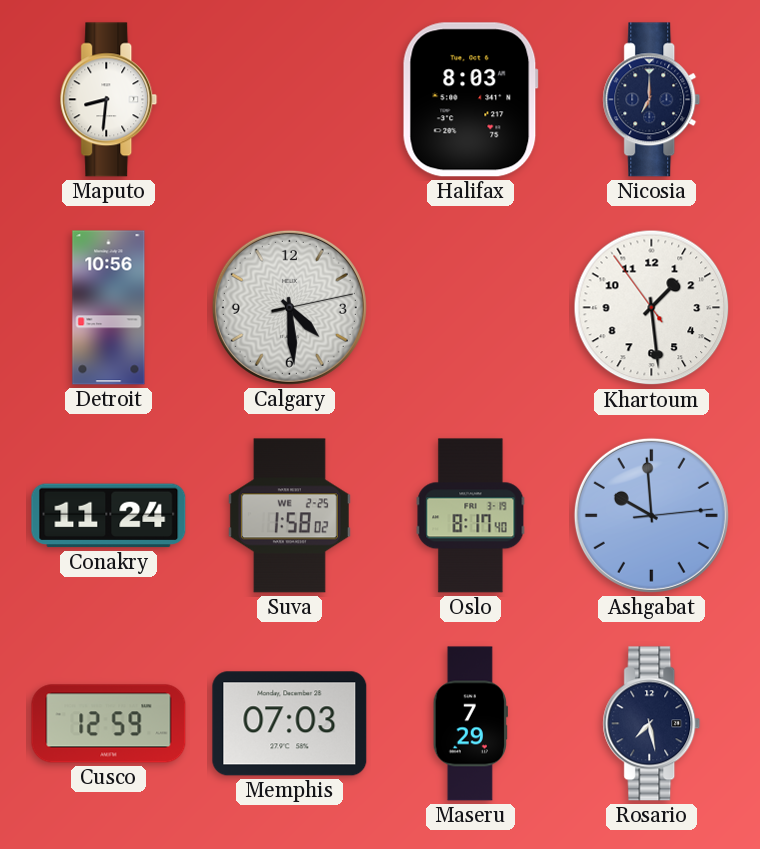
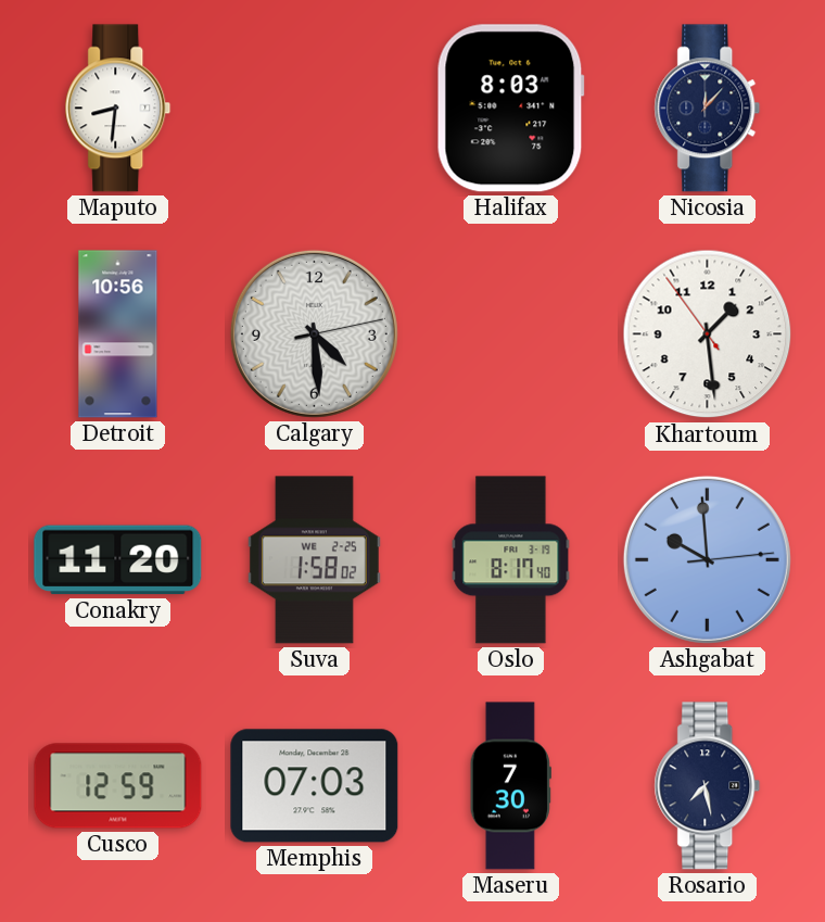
Nicosia: 7:00 -> 12:07 (708, 109)
Conakry: 11:24 -> 11:20 (118, 560)
Maseru: 7:29 -> 7:30 (510, 786)
